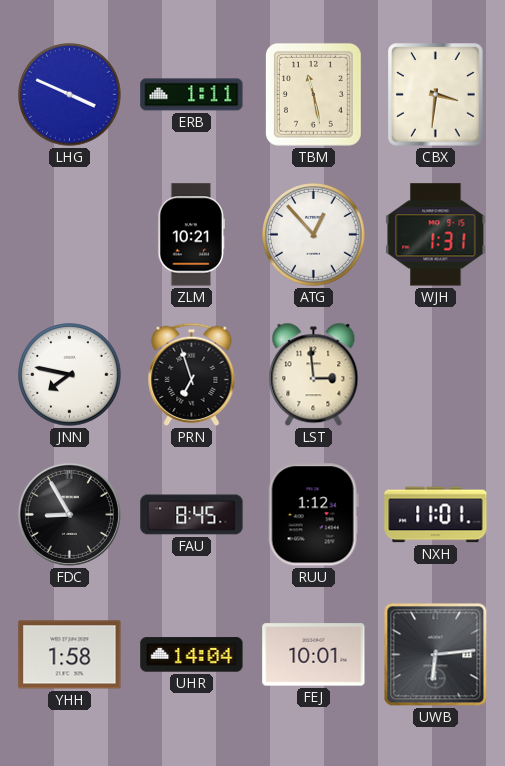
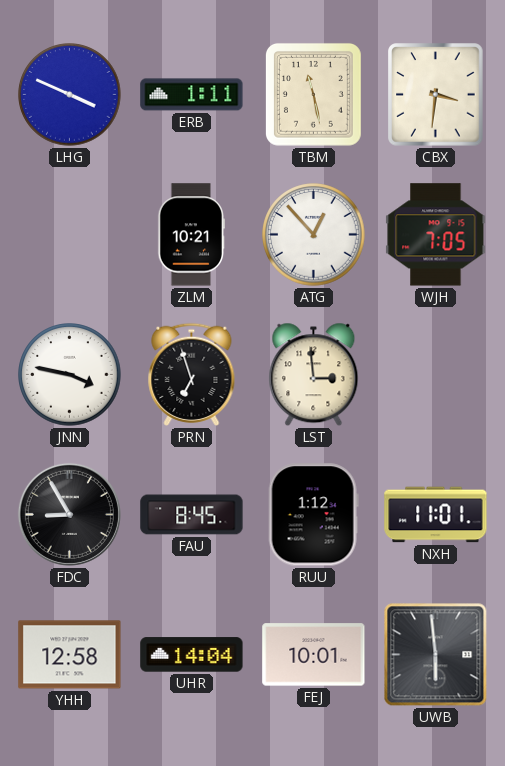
WJH: 1:31 -> 7:05 (436, 235)
JNN: 7:47 -> 3:47 (70, 375)
YHH: 1:58 -> 12:58 (70, 655)
UWB: 6:14 -> 5:59 (436, 655)
